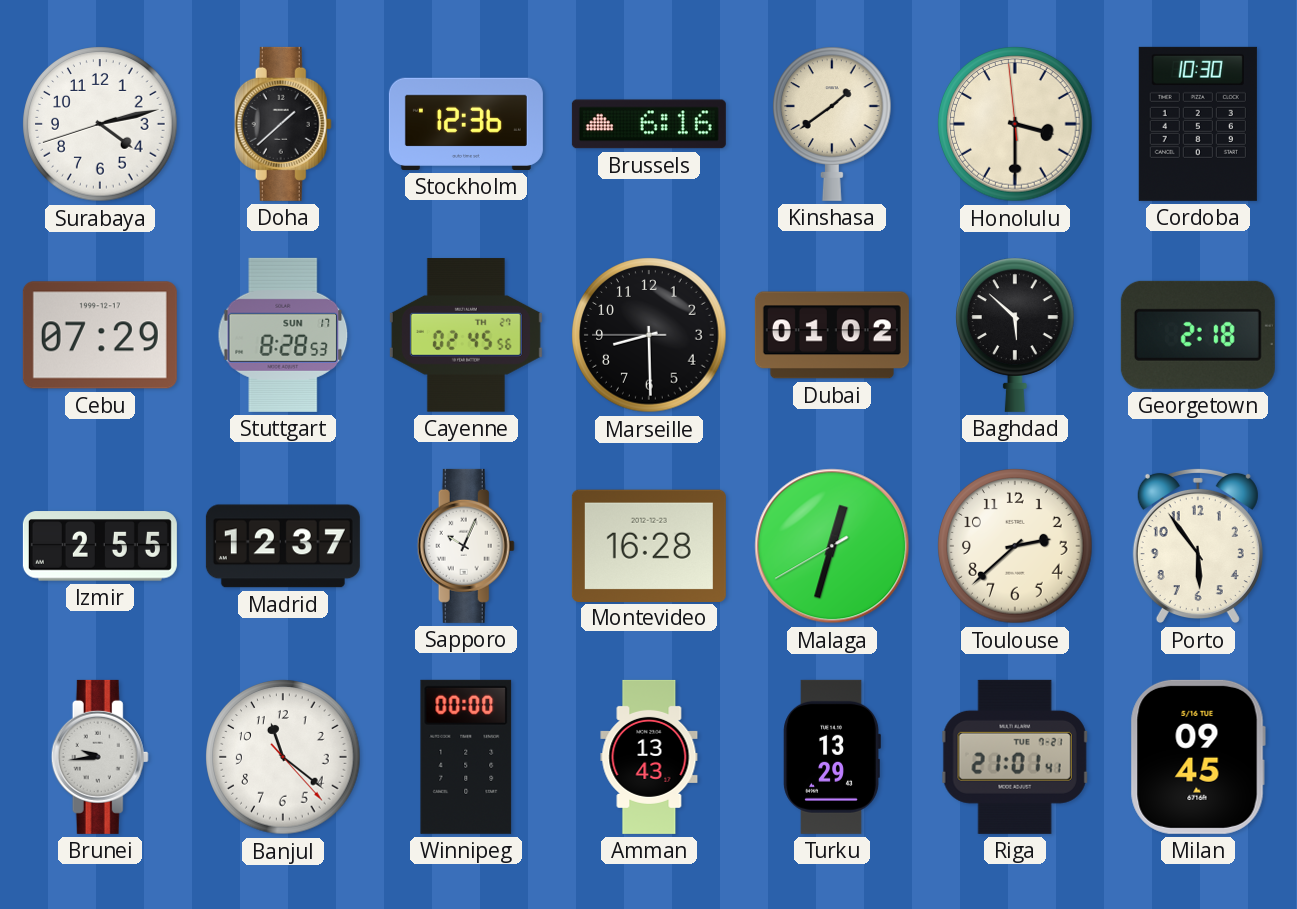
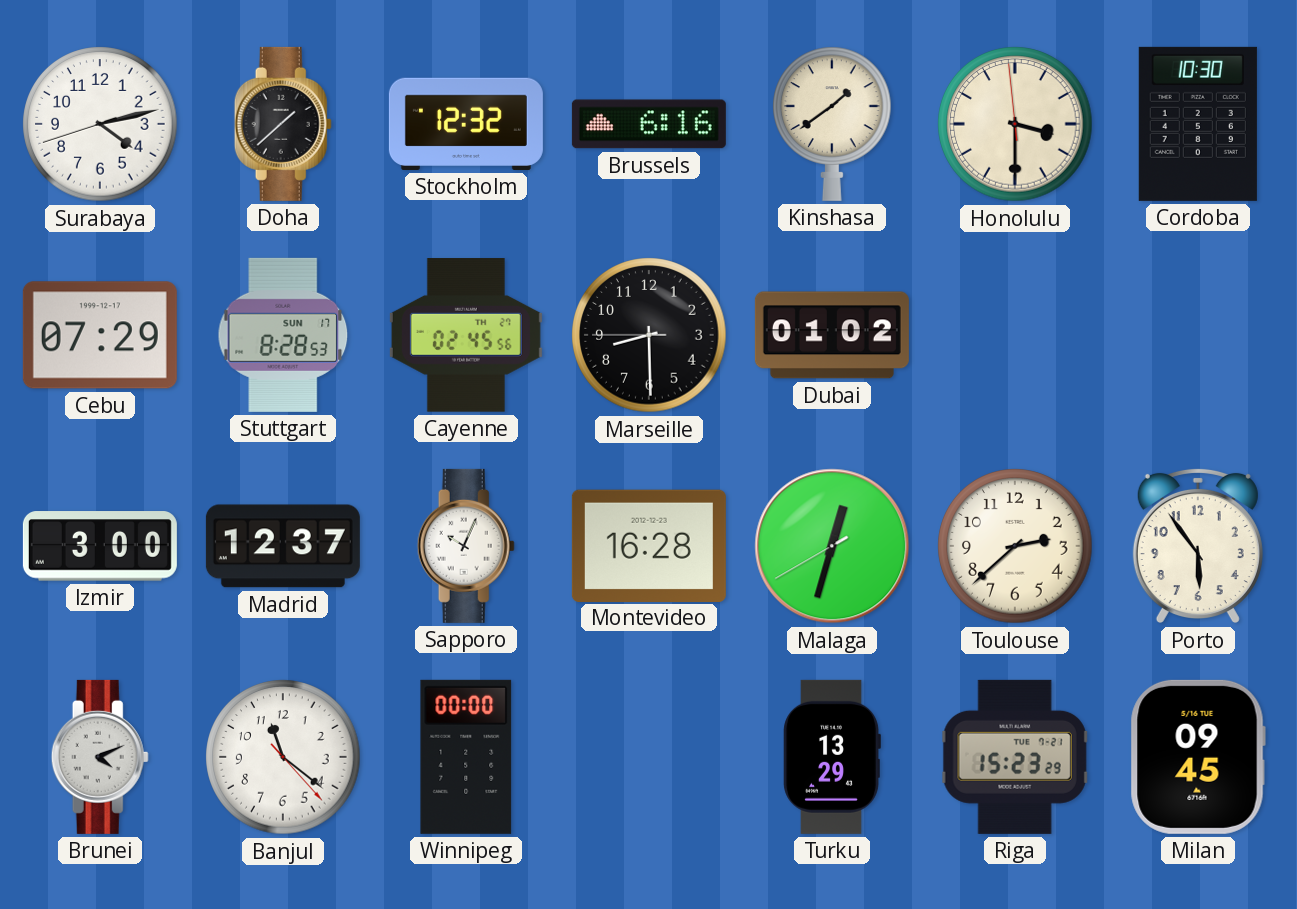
Stockholm: 12:36 -> 12:32 (466, 124)
Baghdad: 5:52 -> none (1016, 335)
Georgetown: 2:18 -> none (1198, 335)
Izmir: 2:55 -> 3:00 (100, 546)
Brunei: 9:44 -> 4:11 (100, 757)
Amman: 13:43 -> none (649, 757)
Riga: 21:01 -> 15:23 (1015, 757)
